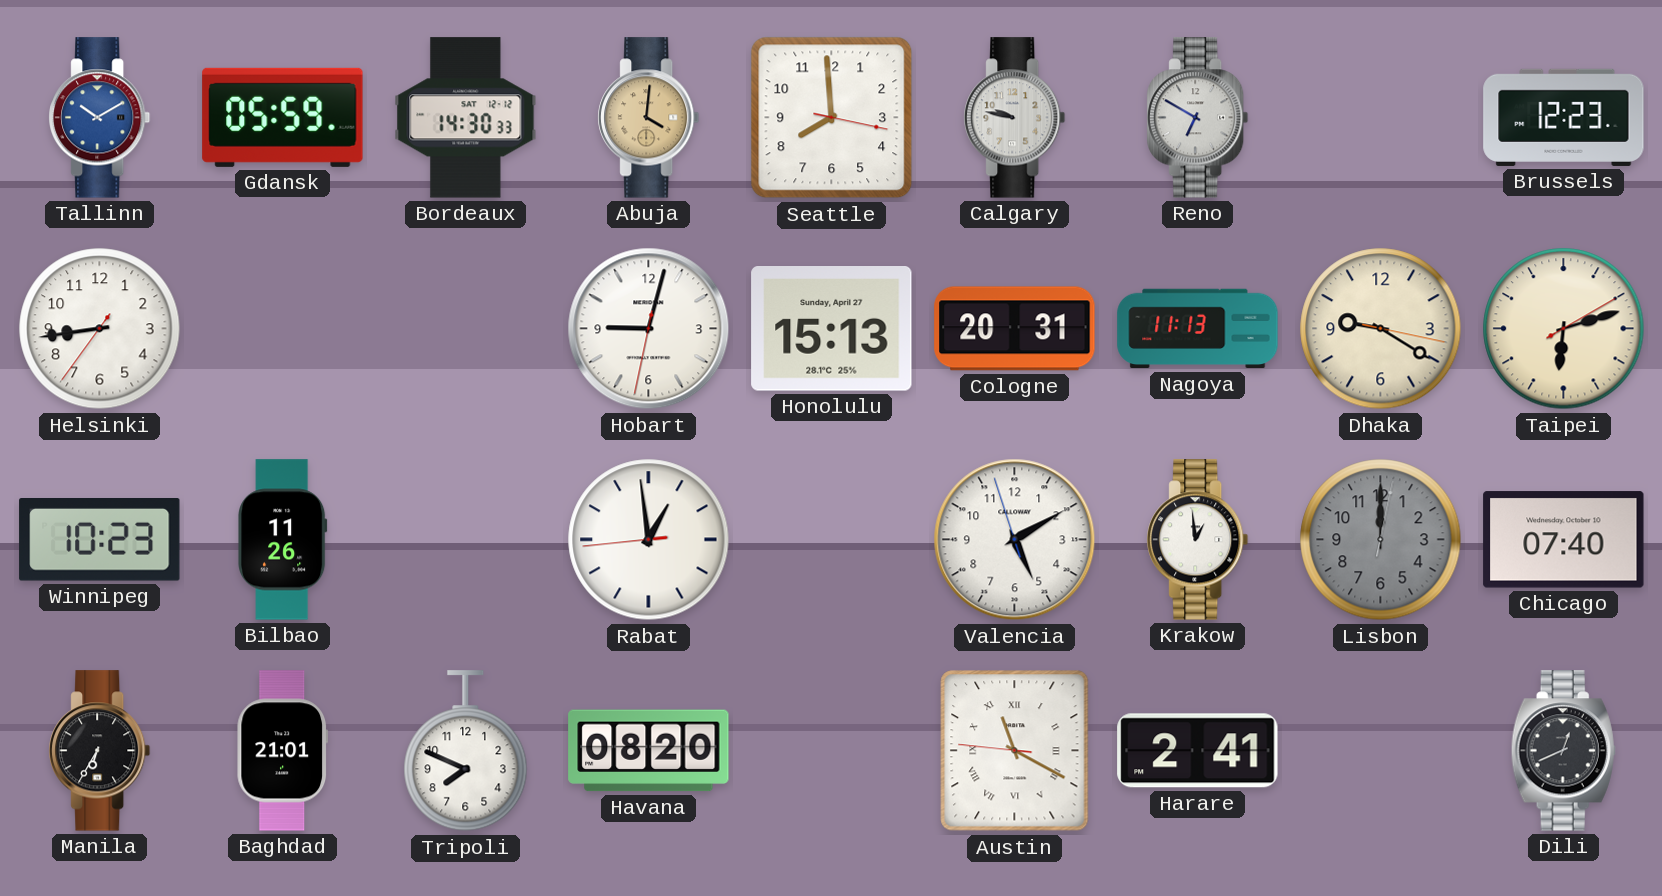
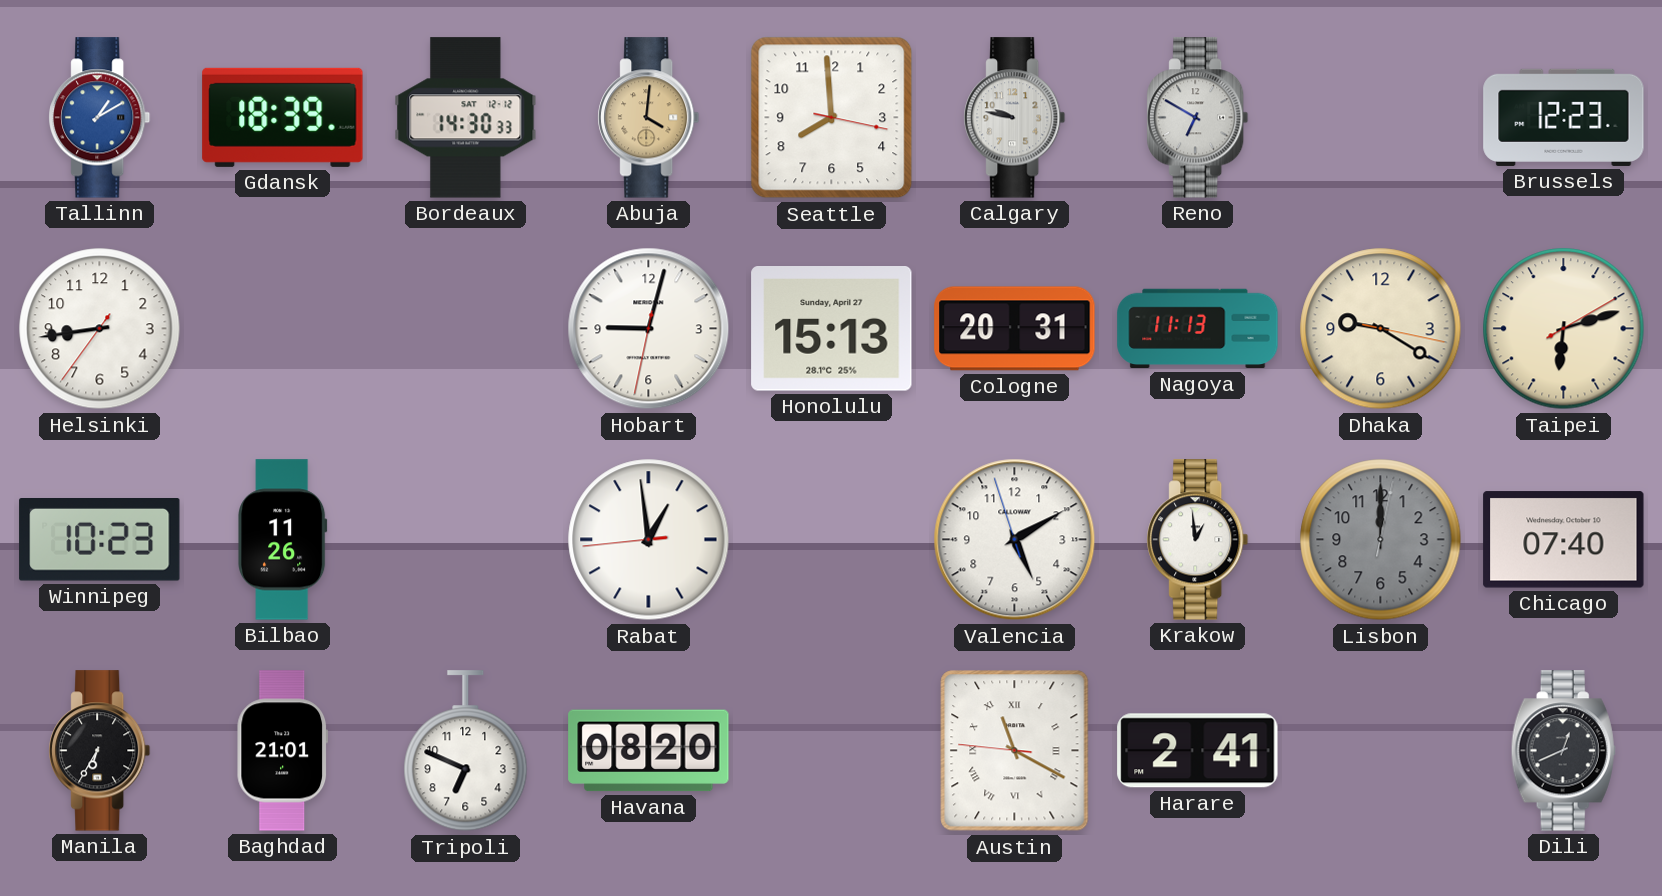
Tallinn: 10:10 -> 1:10 (100, 118)
Gdansk: 05:59 -> 18:39 (283, 117)
Tripoli: 7:49 -> 6:49 (466, 751)
